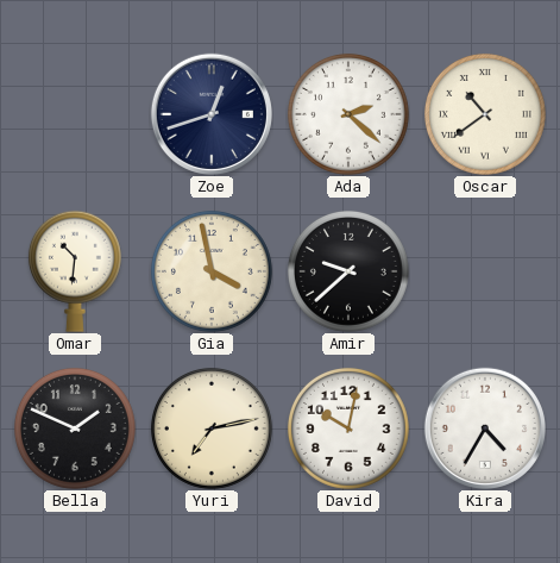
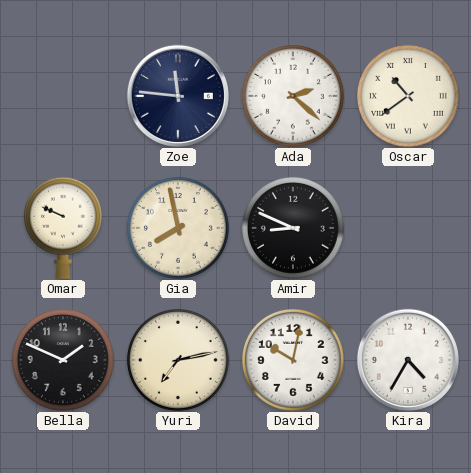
Zoe: 12:42 -> 11:46 (178, 96)
Omar: 10:31 -> 9:49 (63, 228)
Gia: 3:58 -> 7:58 (178, 228)
Amir: 9:38 -> 8:49 (293, 228)
